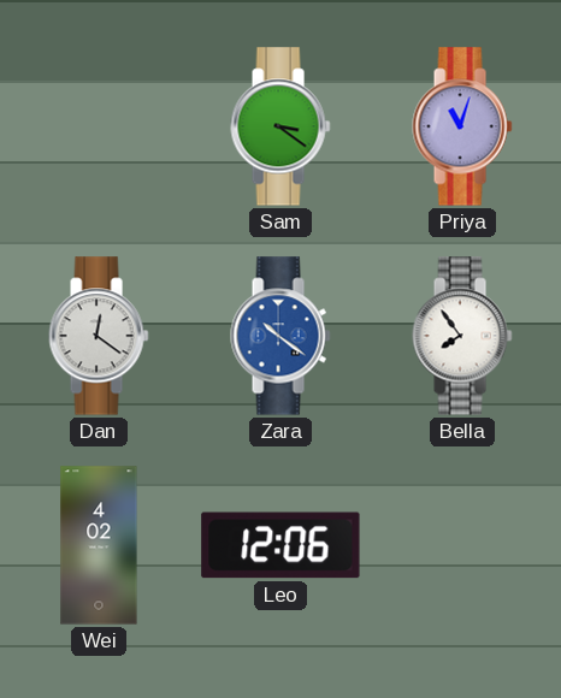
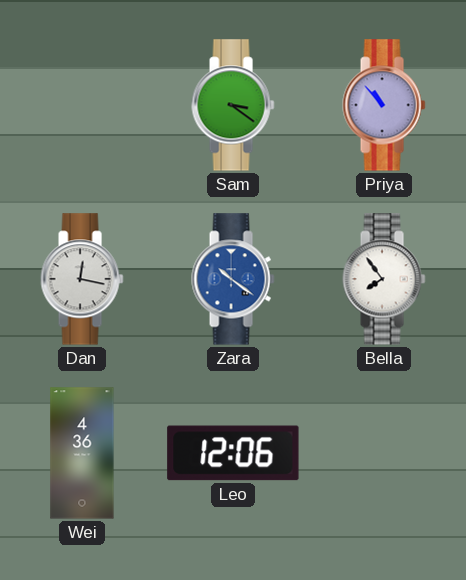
Priya: 11:03 -> 10:53 (384, 105)
Dan: 12:21 -> 12:17 (82, 279)
Wei: 4:02 -> 4:36 (82, 453)
